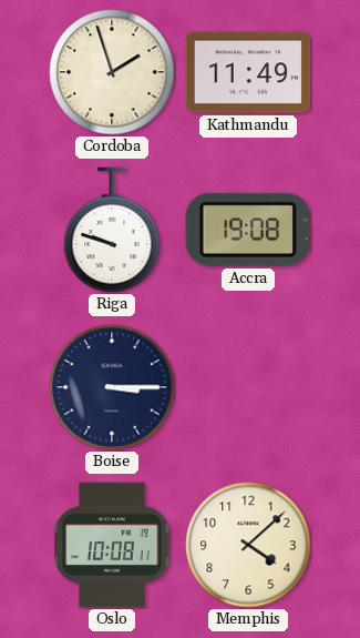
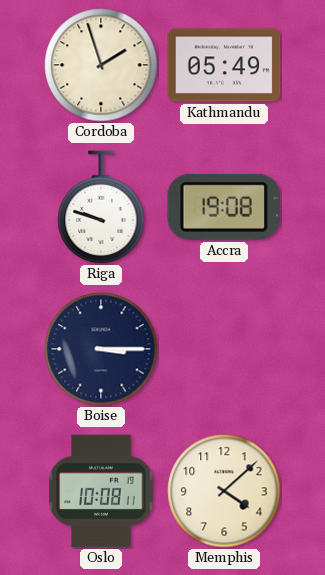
Kathmandu: 11:49 -> 05:49 (224, 65)
